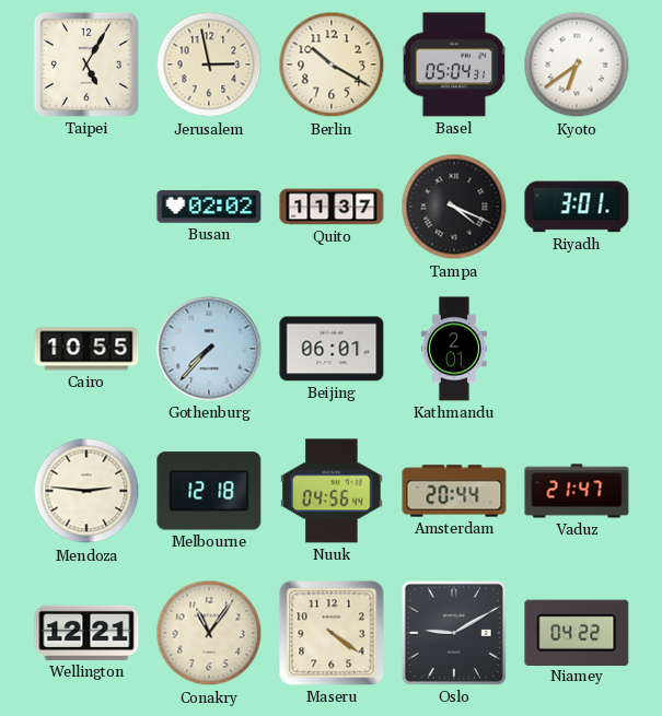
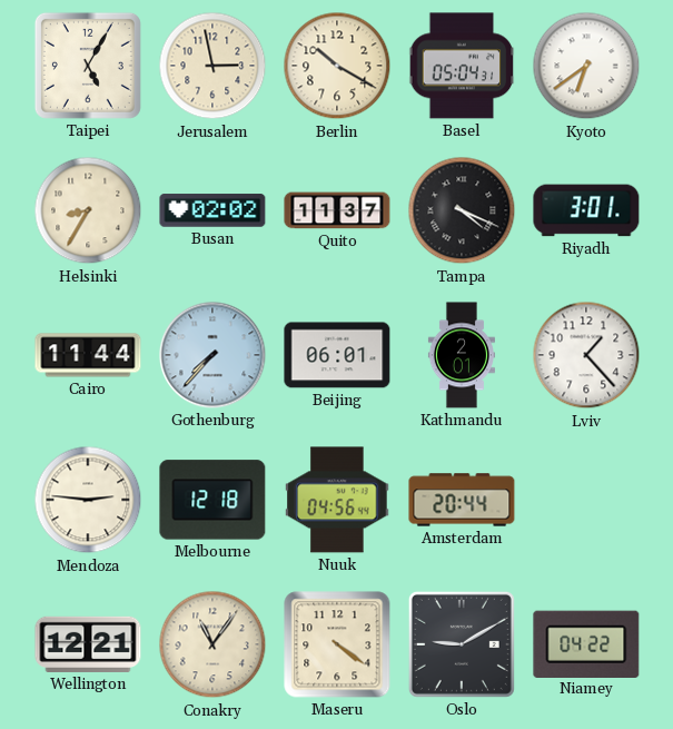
Helsinki: none -> 8:35 (88, 210)
Cairo: 10:55 -> 11:44 (88, 355)
Lviv: none -> 1:23 (586, 355)
Vaduz: 21:47 -> none (577, 491)
